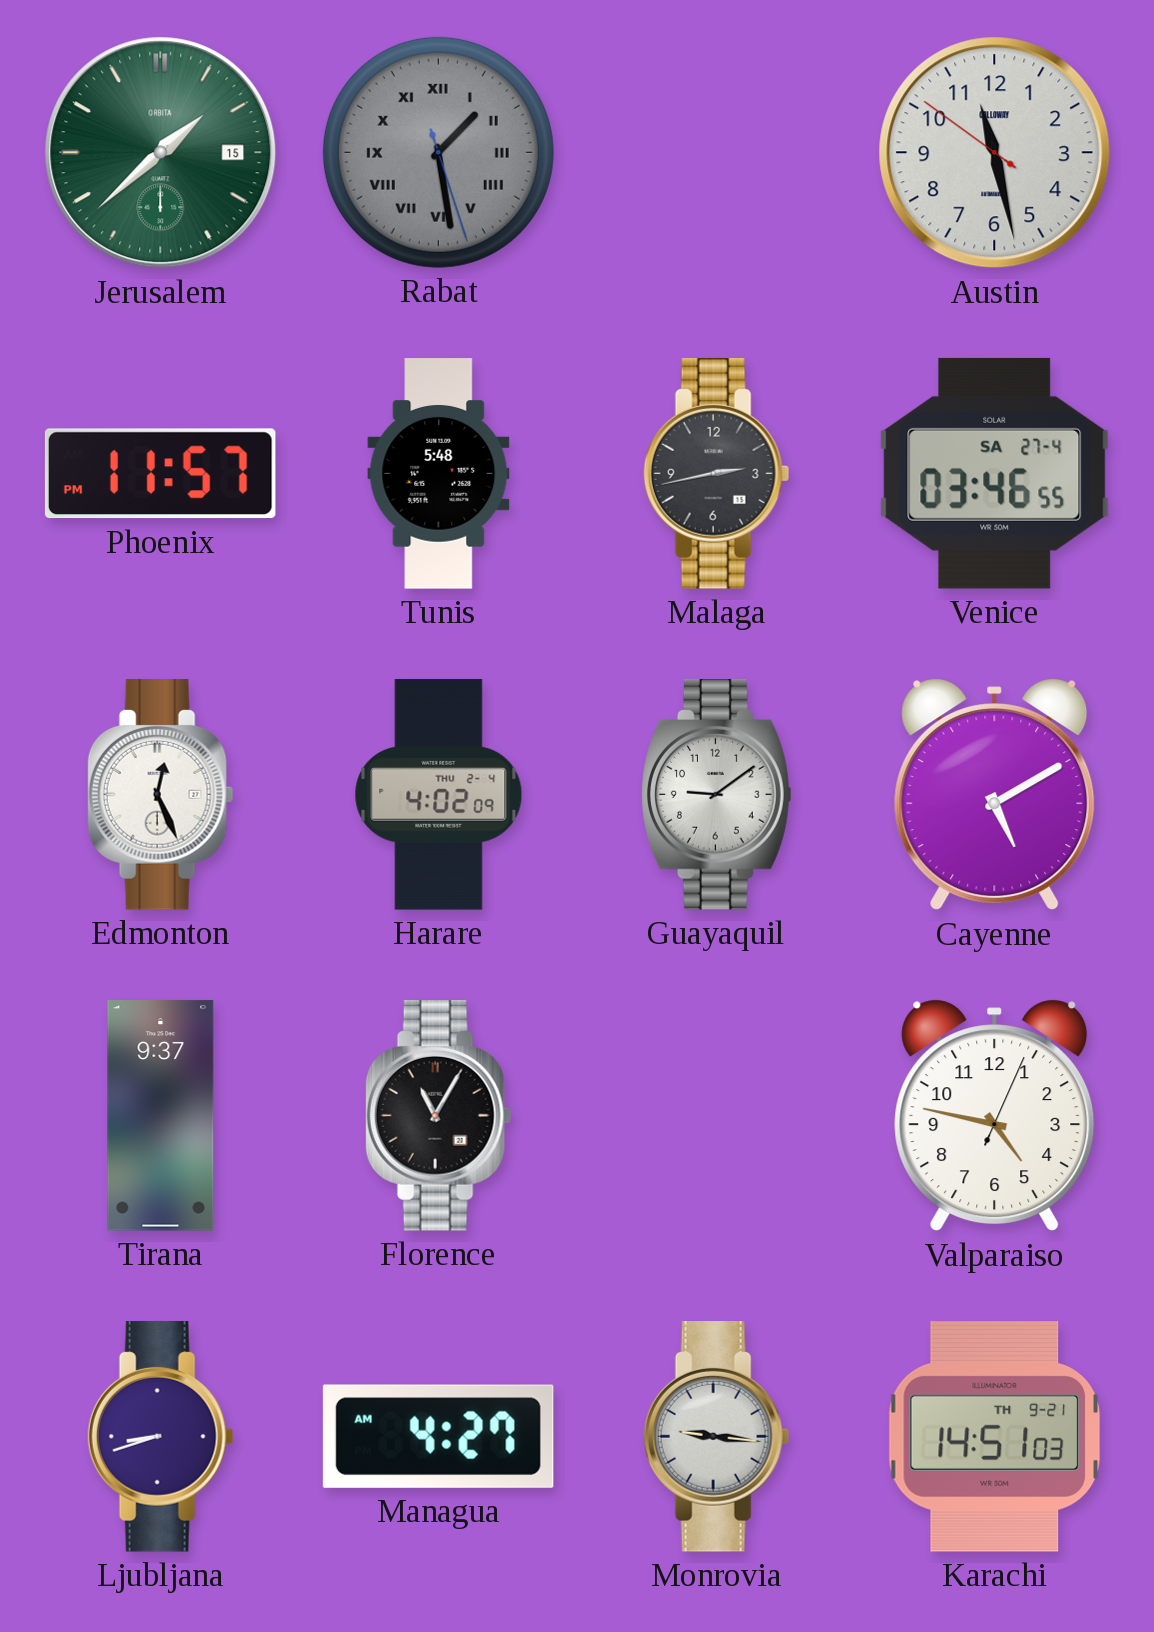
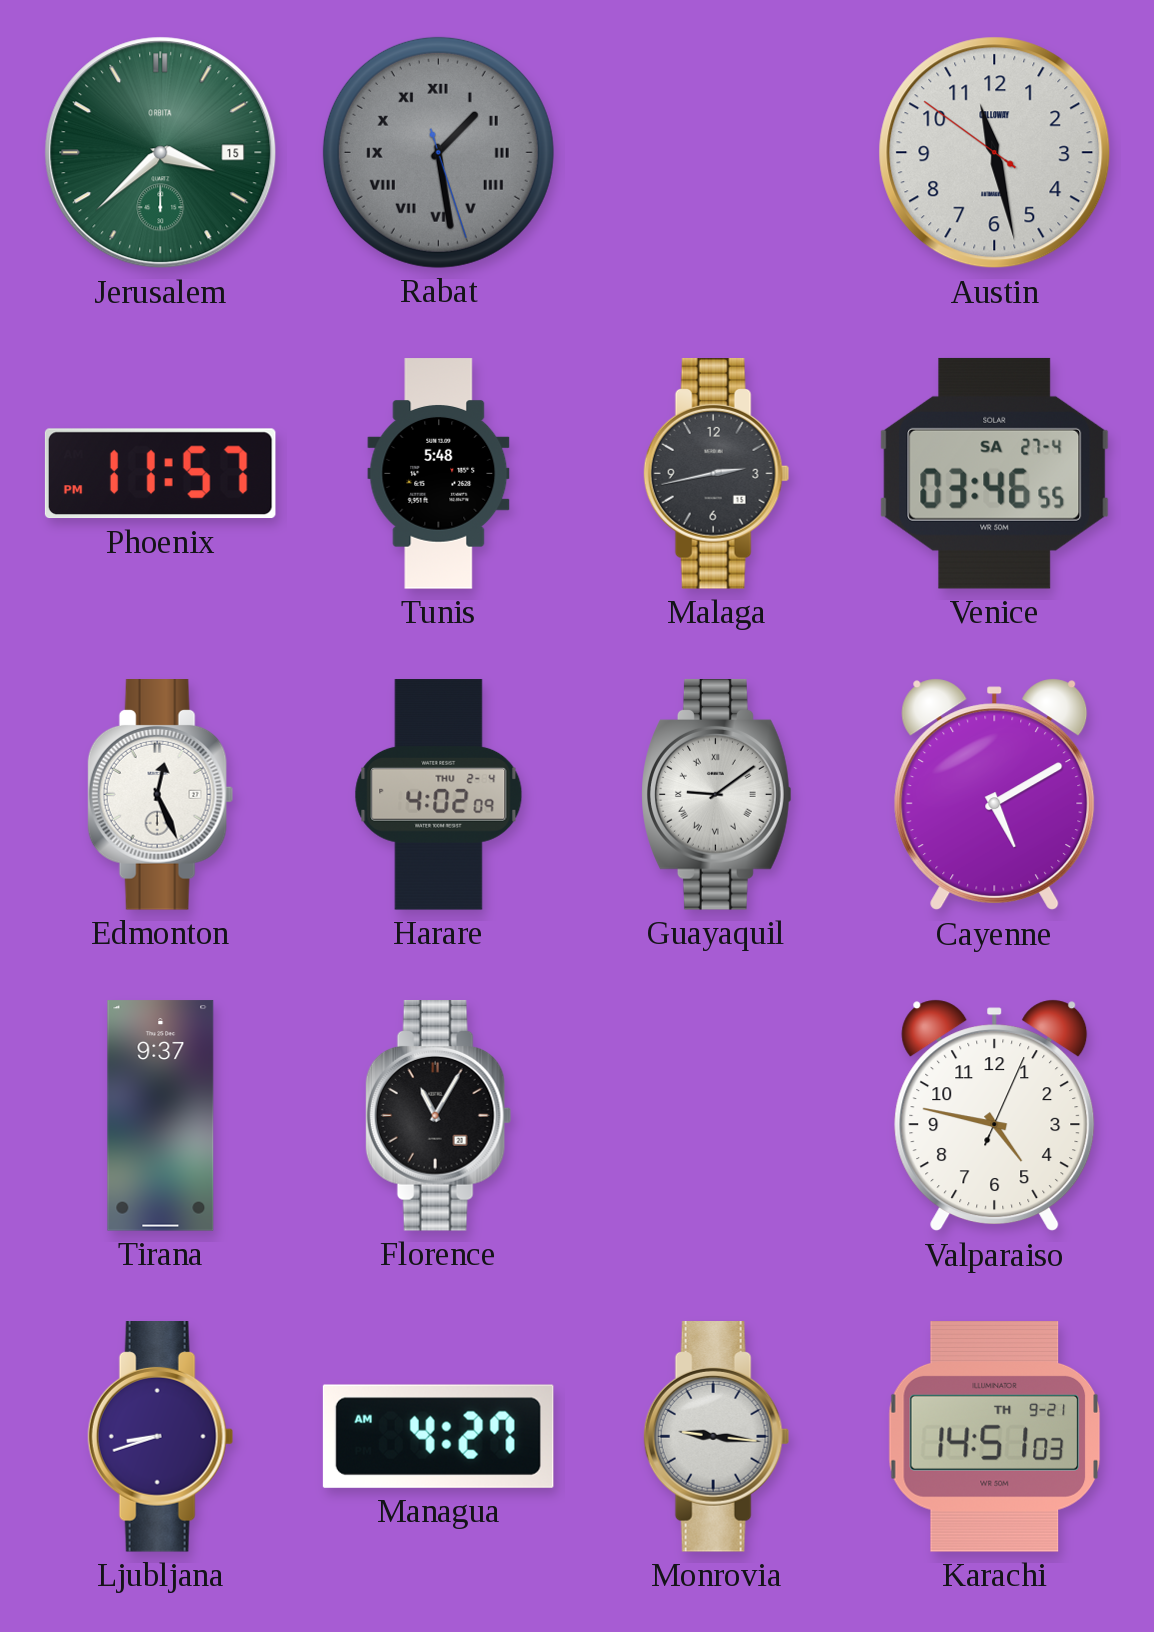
Jerusalem: 1:38 -> 3:38 (161, 153)
Guayaquil numerals: Arabic -> Roman (717, 795)
